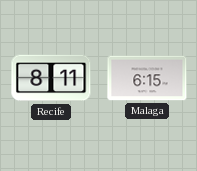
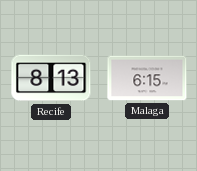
Recife: 8:11 -> 8:13 (51, 78)
